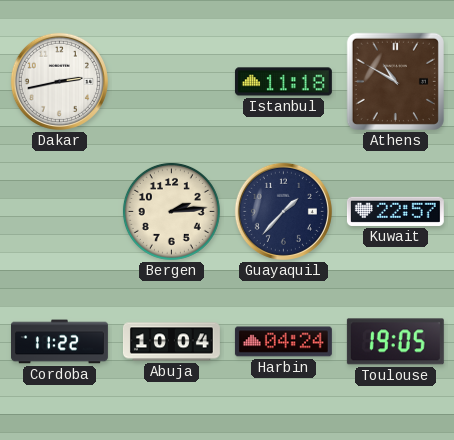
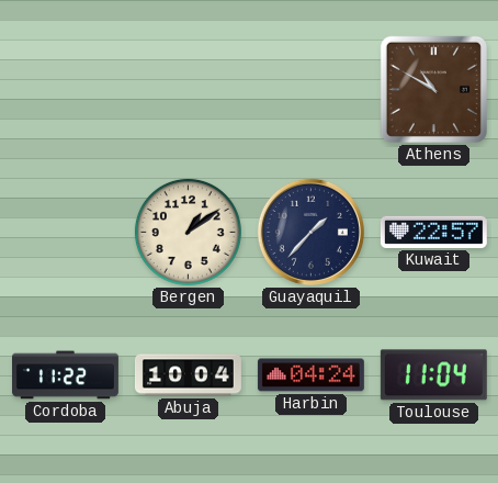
Dakar: 2:43 -> none (59, 81)
Istanbul: 11:18 -> none (283, 82)
Bergen: 2:14 -> 1:09 (188, 232)
Toulouse: 19:05 -> 11:04 (433, 375)
